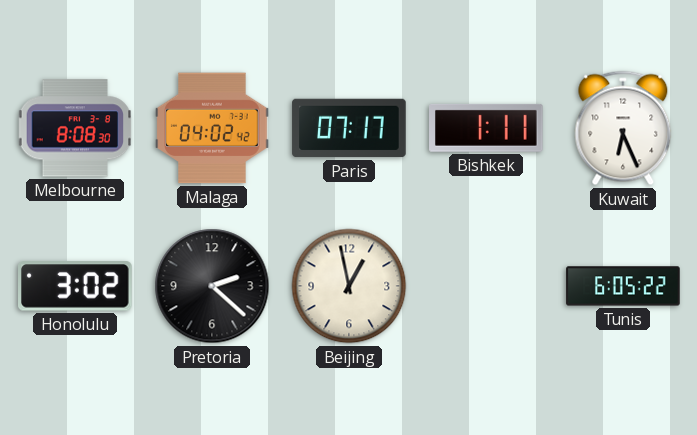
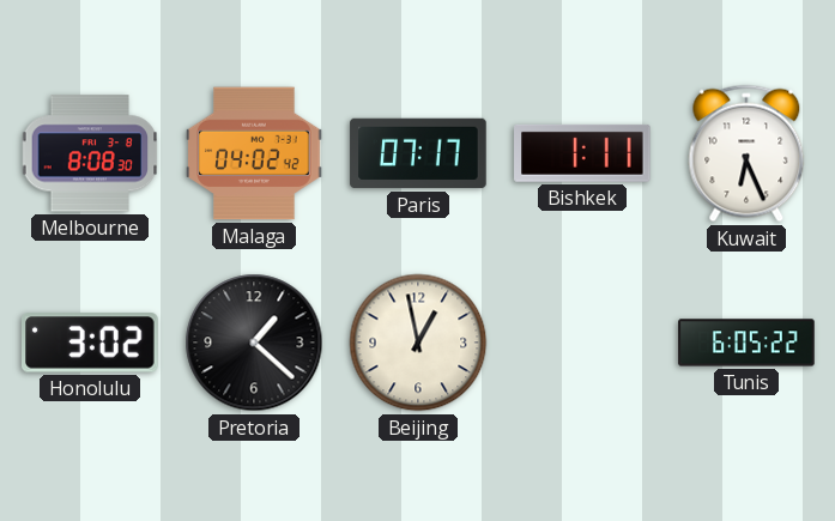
Pretoria: 2:22 -> 1:22 (254, 343)
